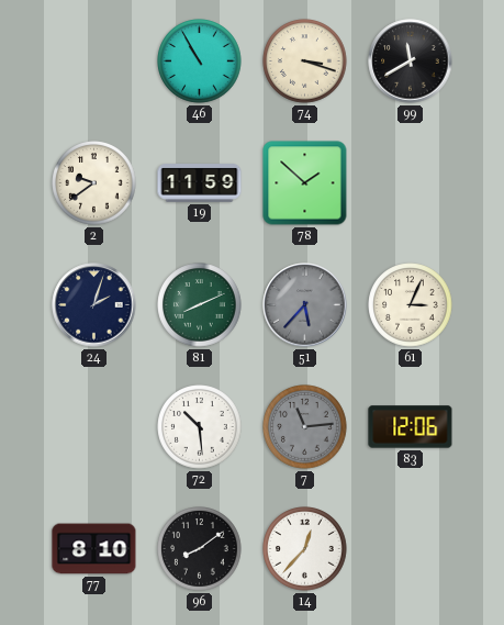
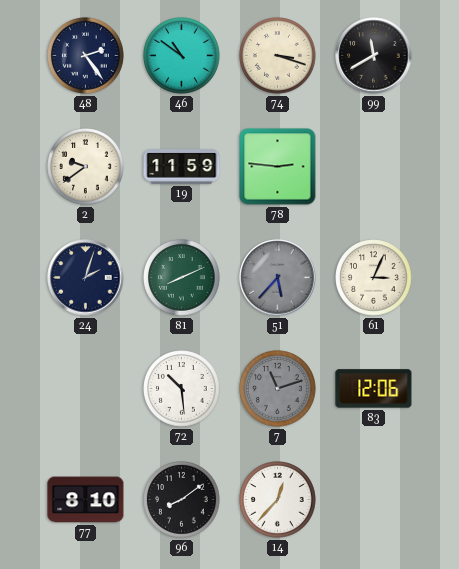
48: none -> 2:24 (86, 56)
46: 10:55 -> 10:51 (182, 56)
78: 1:52 -> 2:46 (278, 167)
7: 11:14 -> 11:12 (278, 389)
